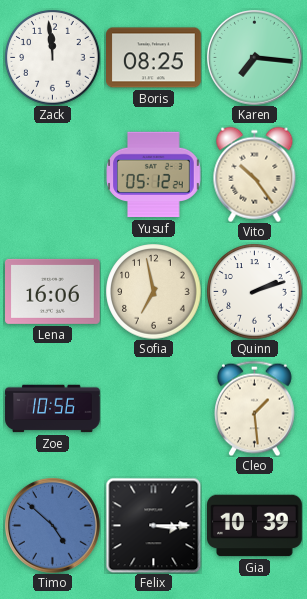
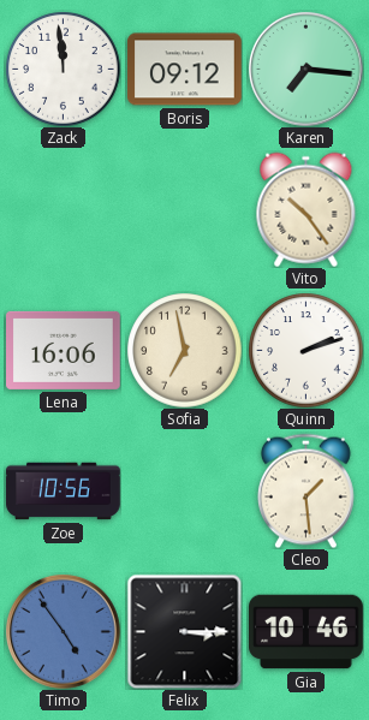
Boris: 08:25 -> 09:12 (185, 70)
Yusuf: 05:12 -> none (153, 175)
Timo: 4:52 -> 4:54 (64, 632)
Gia: 10:39 -> 10:46 (306, 632)
